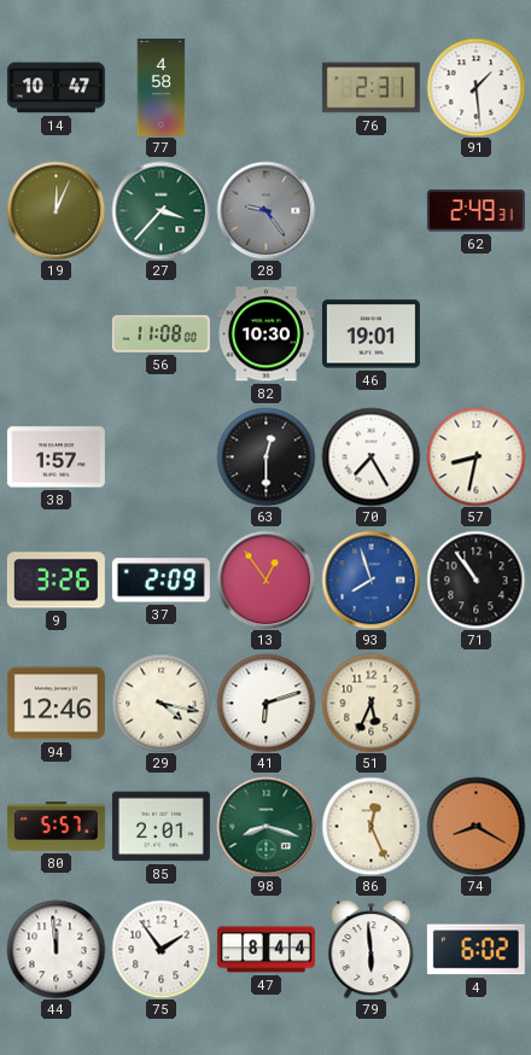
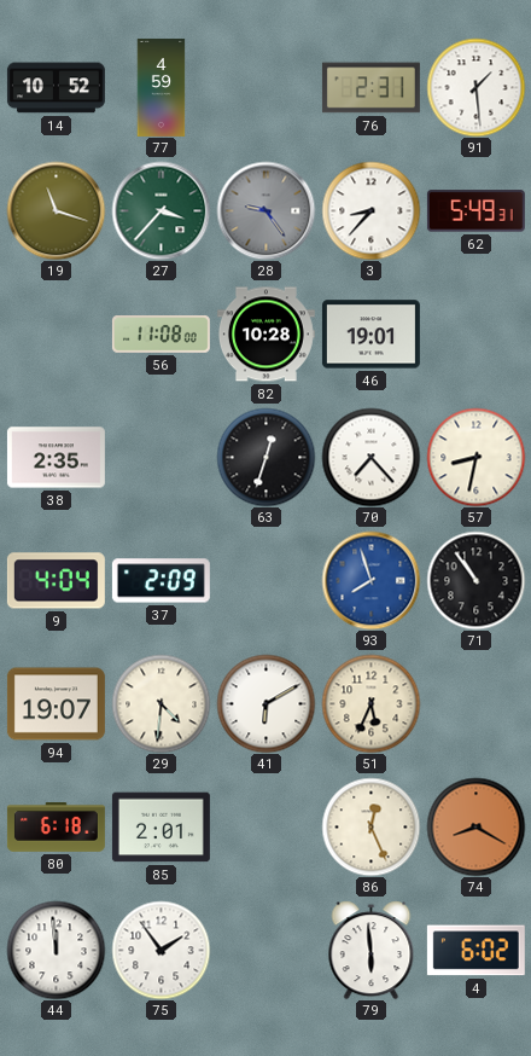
14: 10:47 -> 10:52 (56, 88)
77: 4:58 -> 4:59 (162, 87)
19: 12:04 -> 11:18 (56, 210)
3: none -> 8:37 (370, 210)
62: 2:49 -> 5:49 (475, 211)
82: 10:30 -> 10:28 (265, 335)
38: 1:57 -> 2:35 (56, 458)
63: 12:30 -> 12:33 (265, 457)
70: 7:25 -> 7:23 (370, 457)
9: 3:26 -> 4:04 (56, 581)
13: 12:54 -> none (265, 579)
94: 12:46 -> 19:07 (56, 704)
29: 4:17 -> 4:31 (161, 703)
41: 6:12 -> 6:10 (265, 703)
80: 5:57 -> 6:18 (56, 828)
98: 8:18 -> none (265, 826)
47: 8:44 -> none (265, 950)
